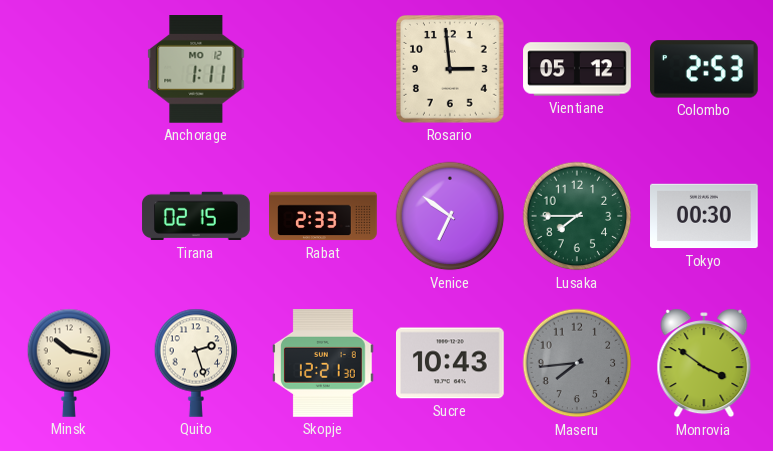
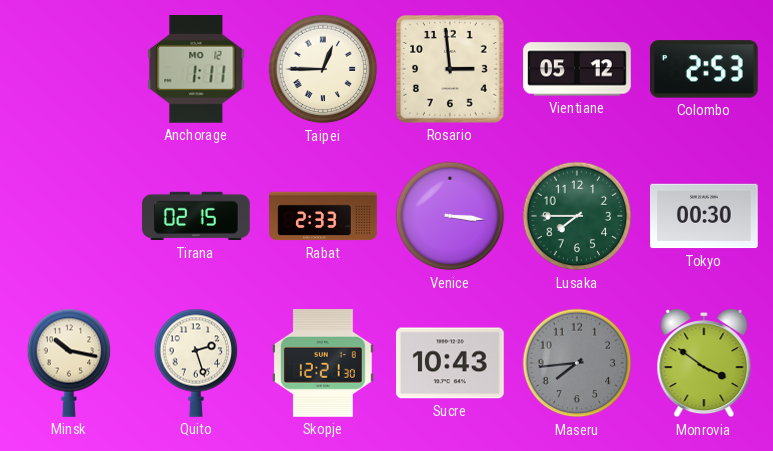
Taipei: none -> 12:45 (323, 69)
Venice: 6:51 -> 3:16 (450, 216)
